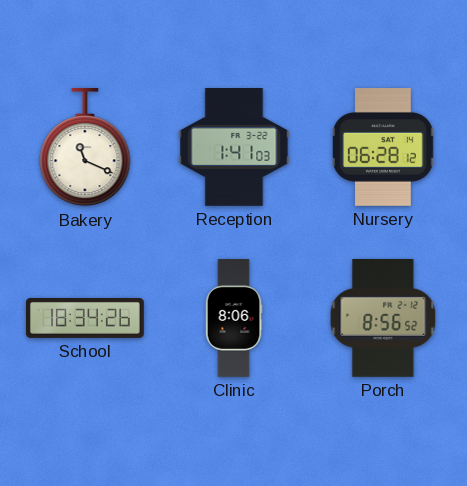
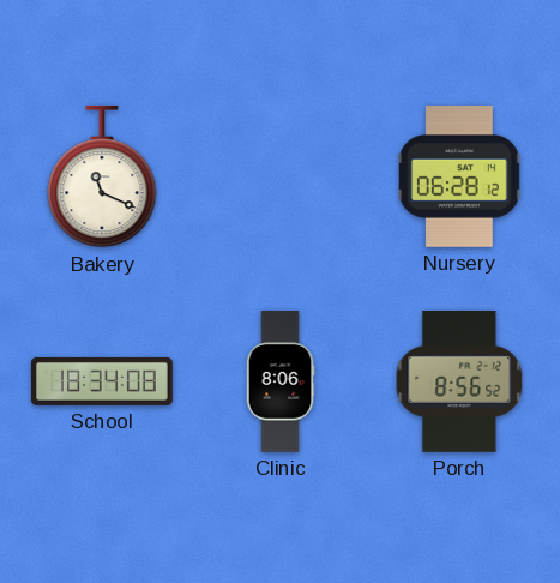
Reception: 1:41 -> none (234, 148)
School: 18:34:26 -> 18:34:08 (103, 381)
